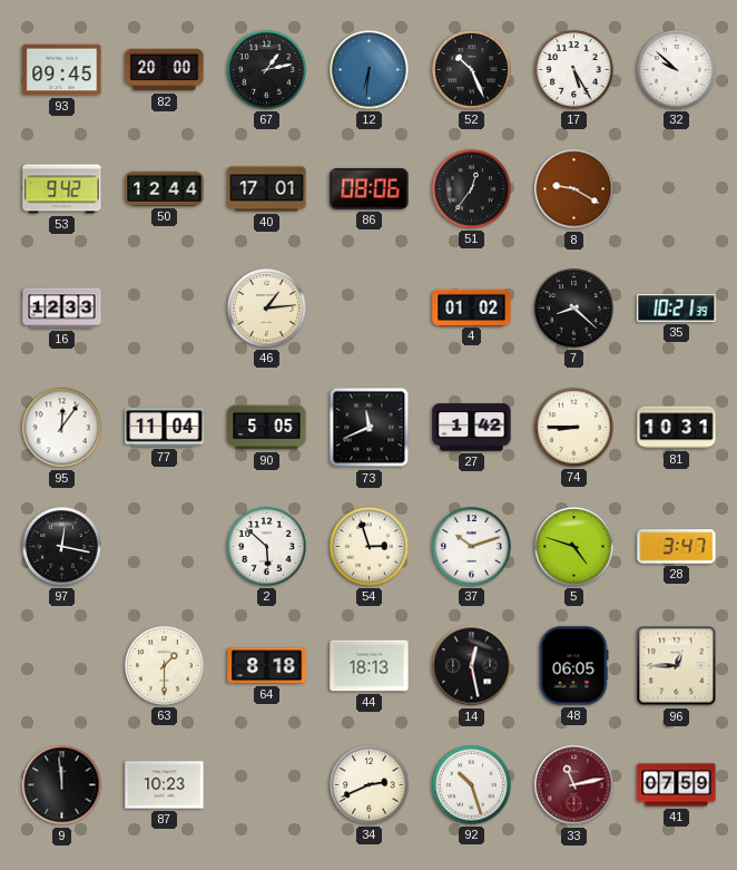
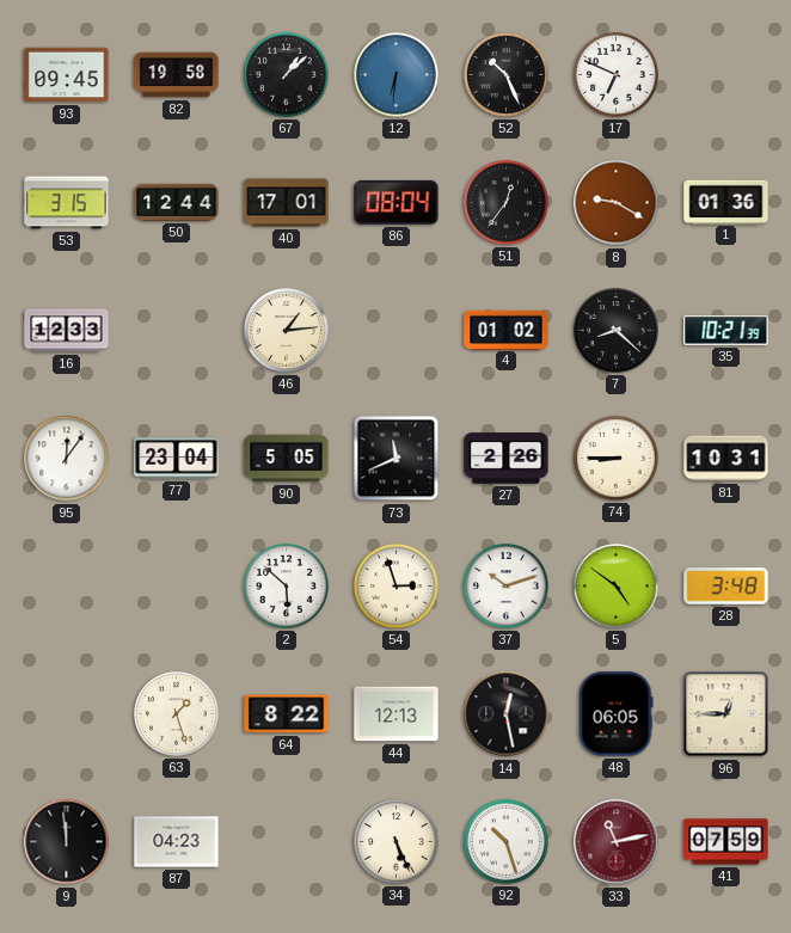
82: 20:00 -> 19:58 (177, 75)
67: 1:13 -> 1:08 (287, 75)
17: 5:25 -> 6:49 (617, 75)
32: 9:52 -> none (677, 70)
53: 9:42 -> 3:15 (67, 203)
86: 08:06 -> 08:04 (397, 202)
1: none -> 01:36 (726, 202)
77: 11:04 -> 23:04 (177, 459)
27: 1:42 -> 2:26 (507, 459)
97: 12:17 -> none (62, 547)
5: 4:48 -> 4:51 (617, 587)
28: 3:47 -> 3:48 (726, 587)
63: 1:30 -> 1:27 (177, 714)
64: 8:18 -> 8:22 (287, 714)
44: 18:13 -> 12:13 (397, 714)
87: 10:23 -> 04:23 (177, 842)
34: 2:41 -> 5:26 (397, 842)
